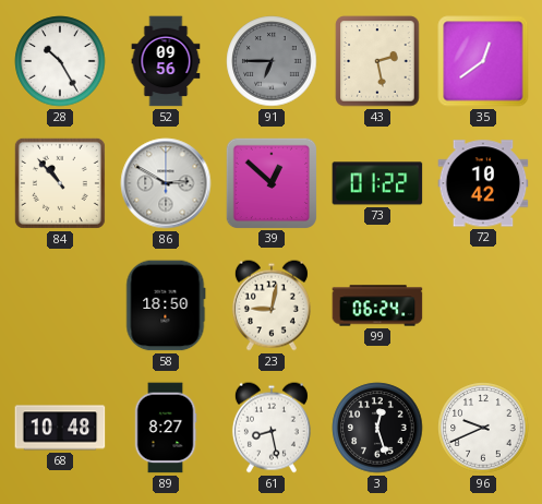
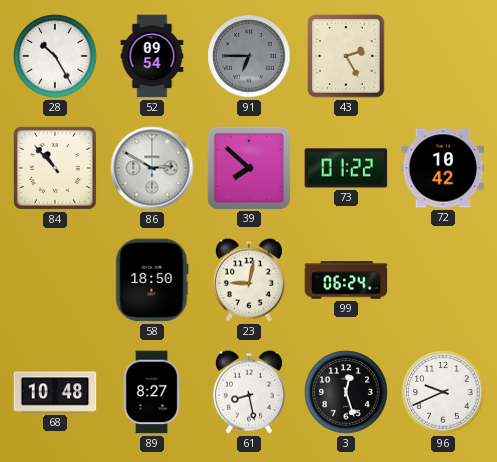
52: 09:56 -> 09:54 (152, 56)
43: 2:28 -> 2:25 (346, 56)
35: 12:39 -> none (483, 61)
39: 12:52 -> 7:52 (248, 167)
